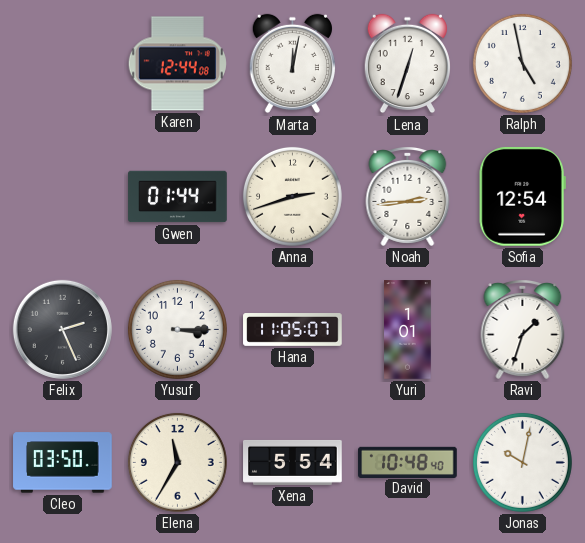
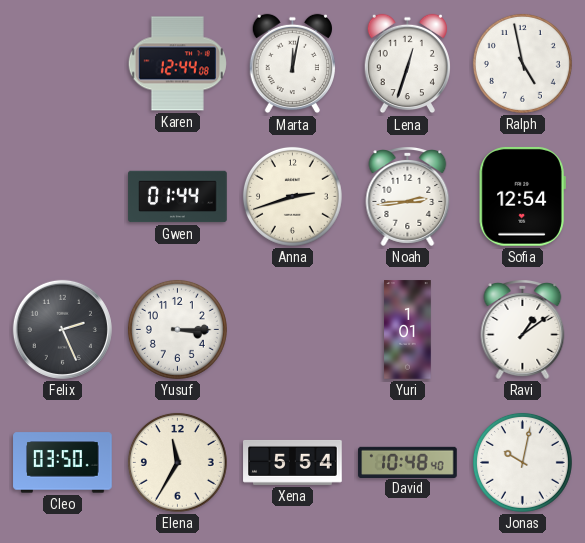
Hana: 11:05 -> none (293, 330)
Ravi: 1:33 -> 1:09 (523, 330)
